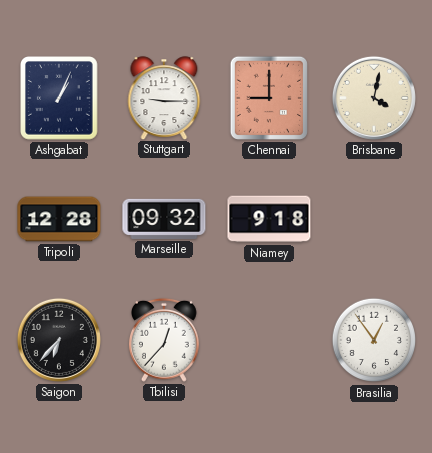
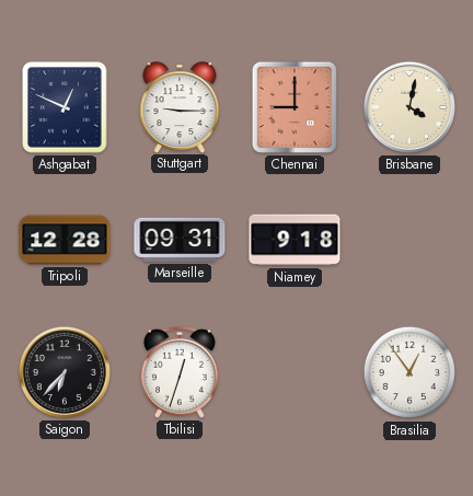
Ashgabat: 1:04 -> 12:49 (66, 107)
Marseille: 09:32 -> 09:31 (180, 240)
Tbilisi: 12:37 -> 12:33 (180, 372)
